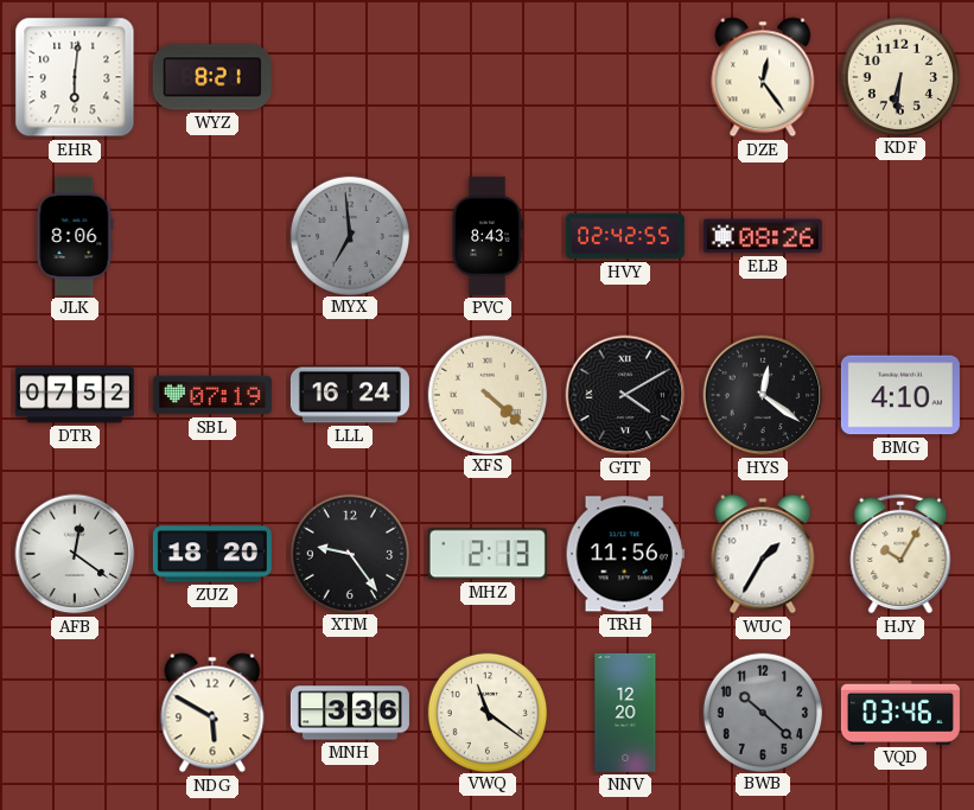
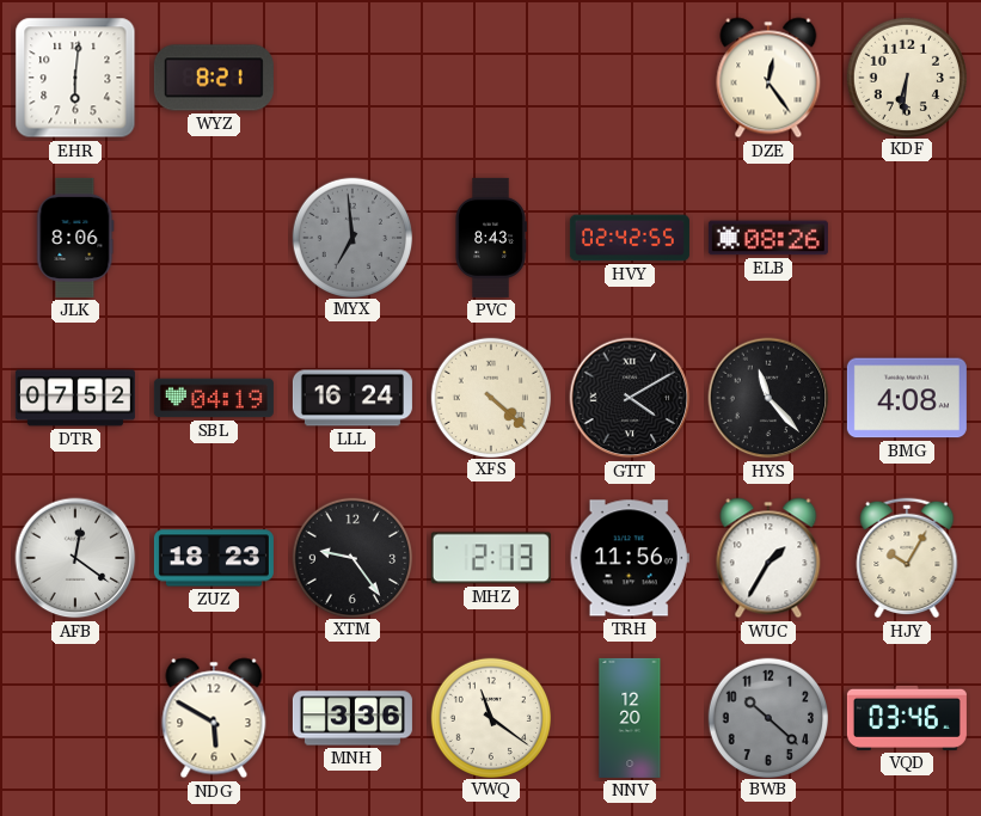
SBL: 07:19 -> 04:19 (214, 398)
HYS: 12:21 -> 11:23 (768, 398)
BMG: 4:10 -> 4:08 (907, 398)
ZUZ: 18:20 -> 18:23 (214, 558)
